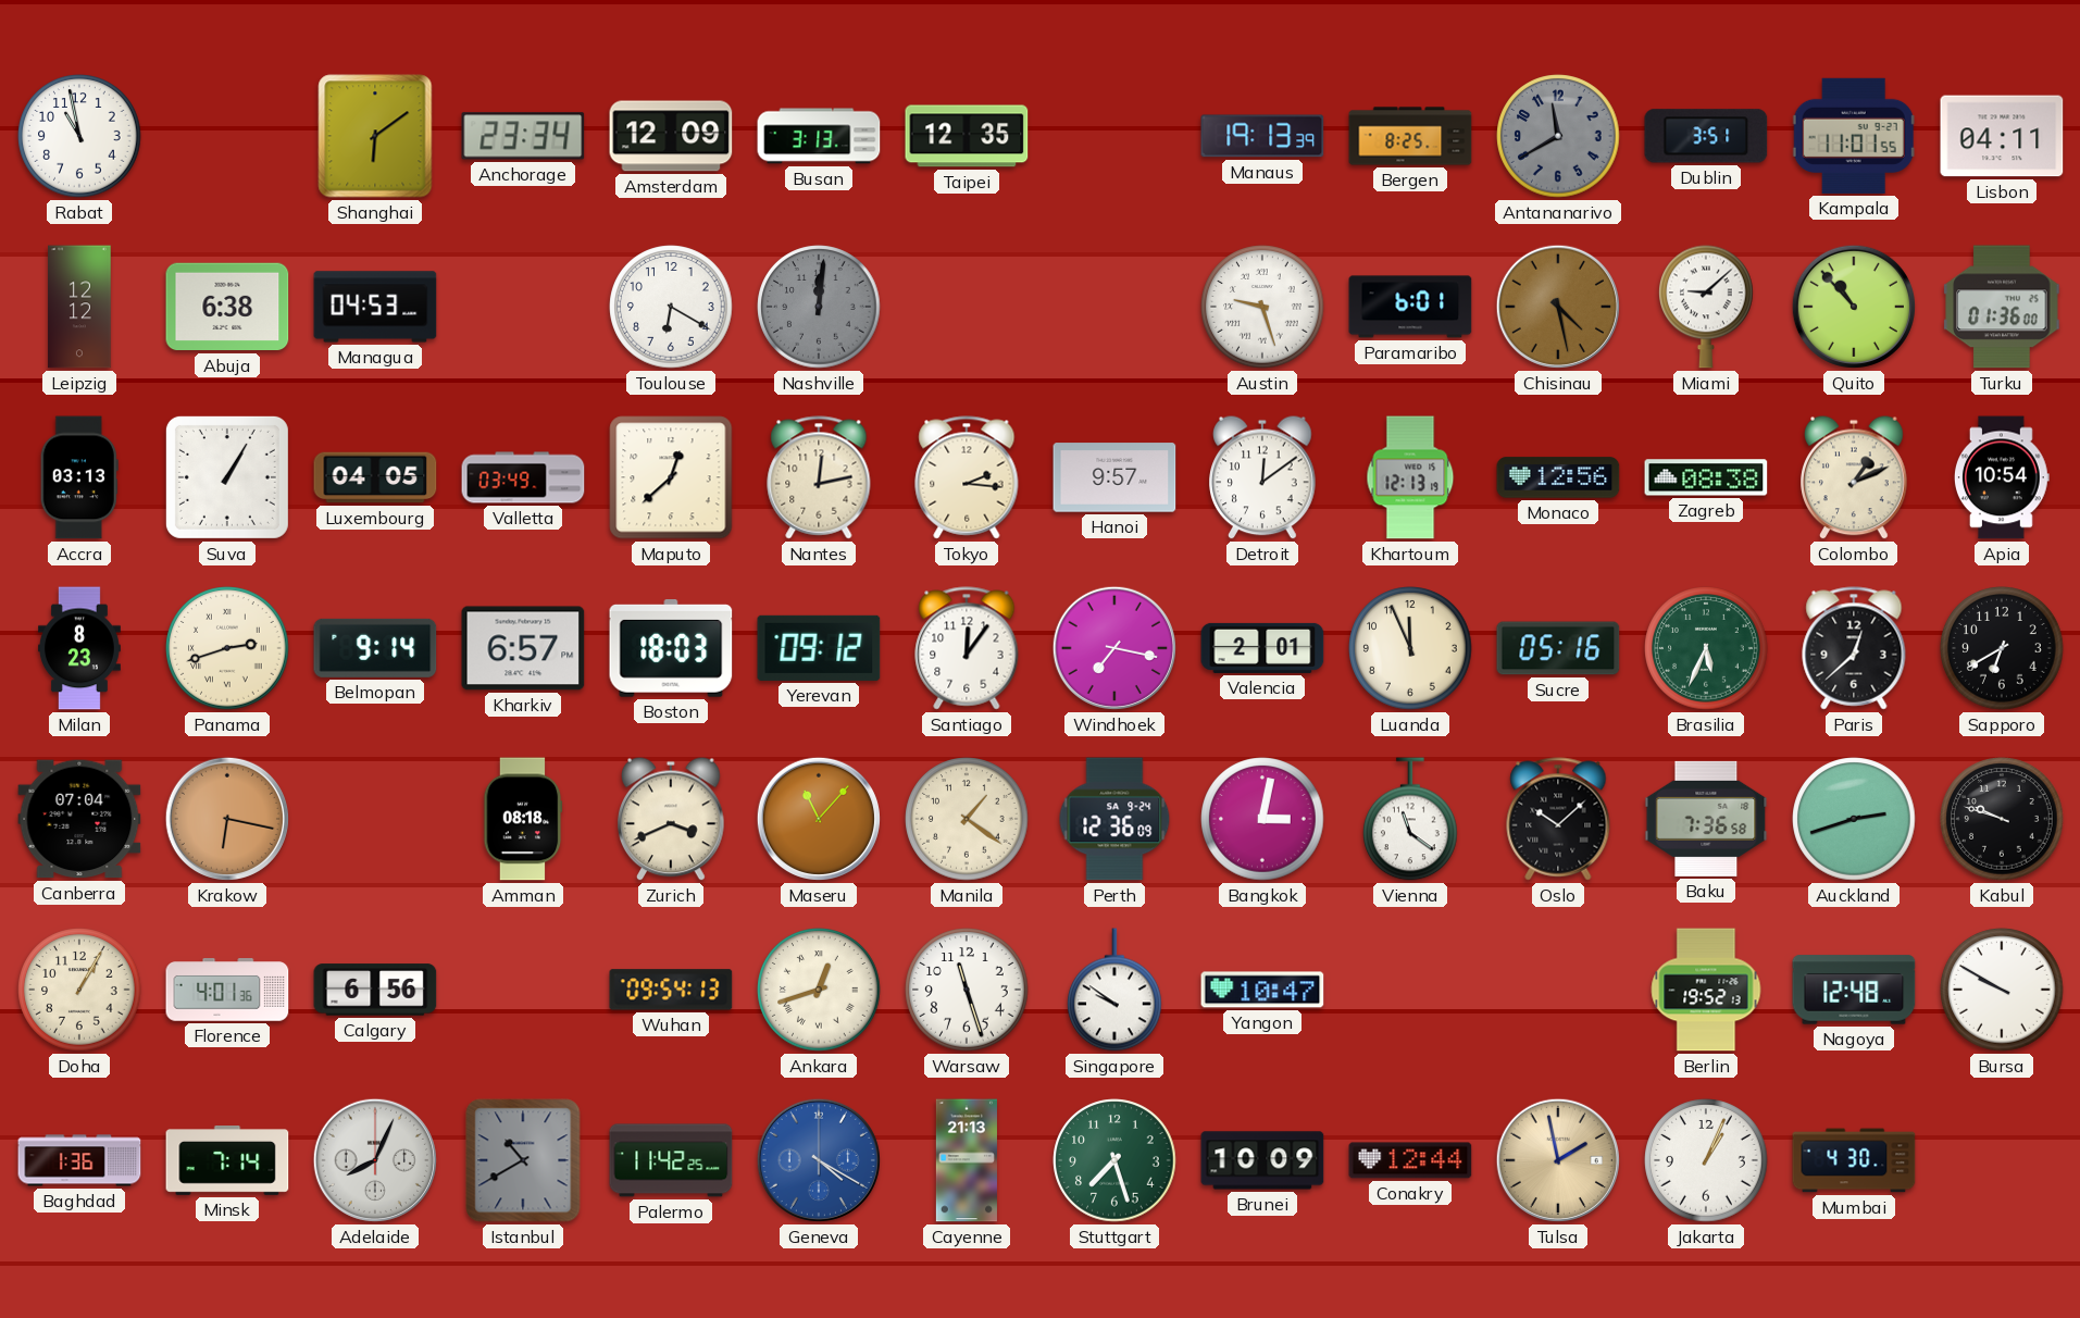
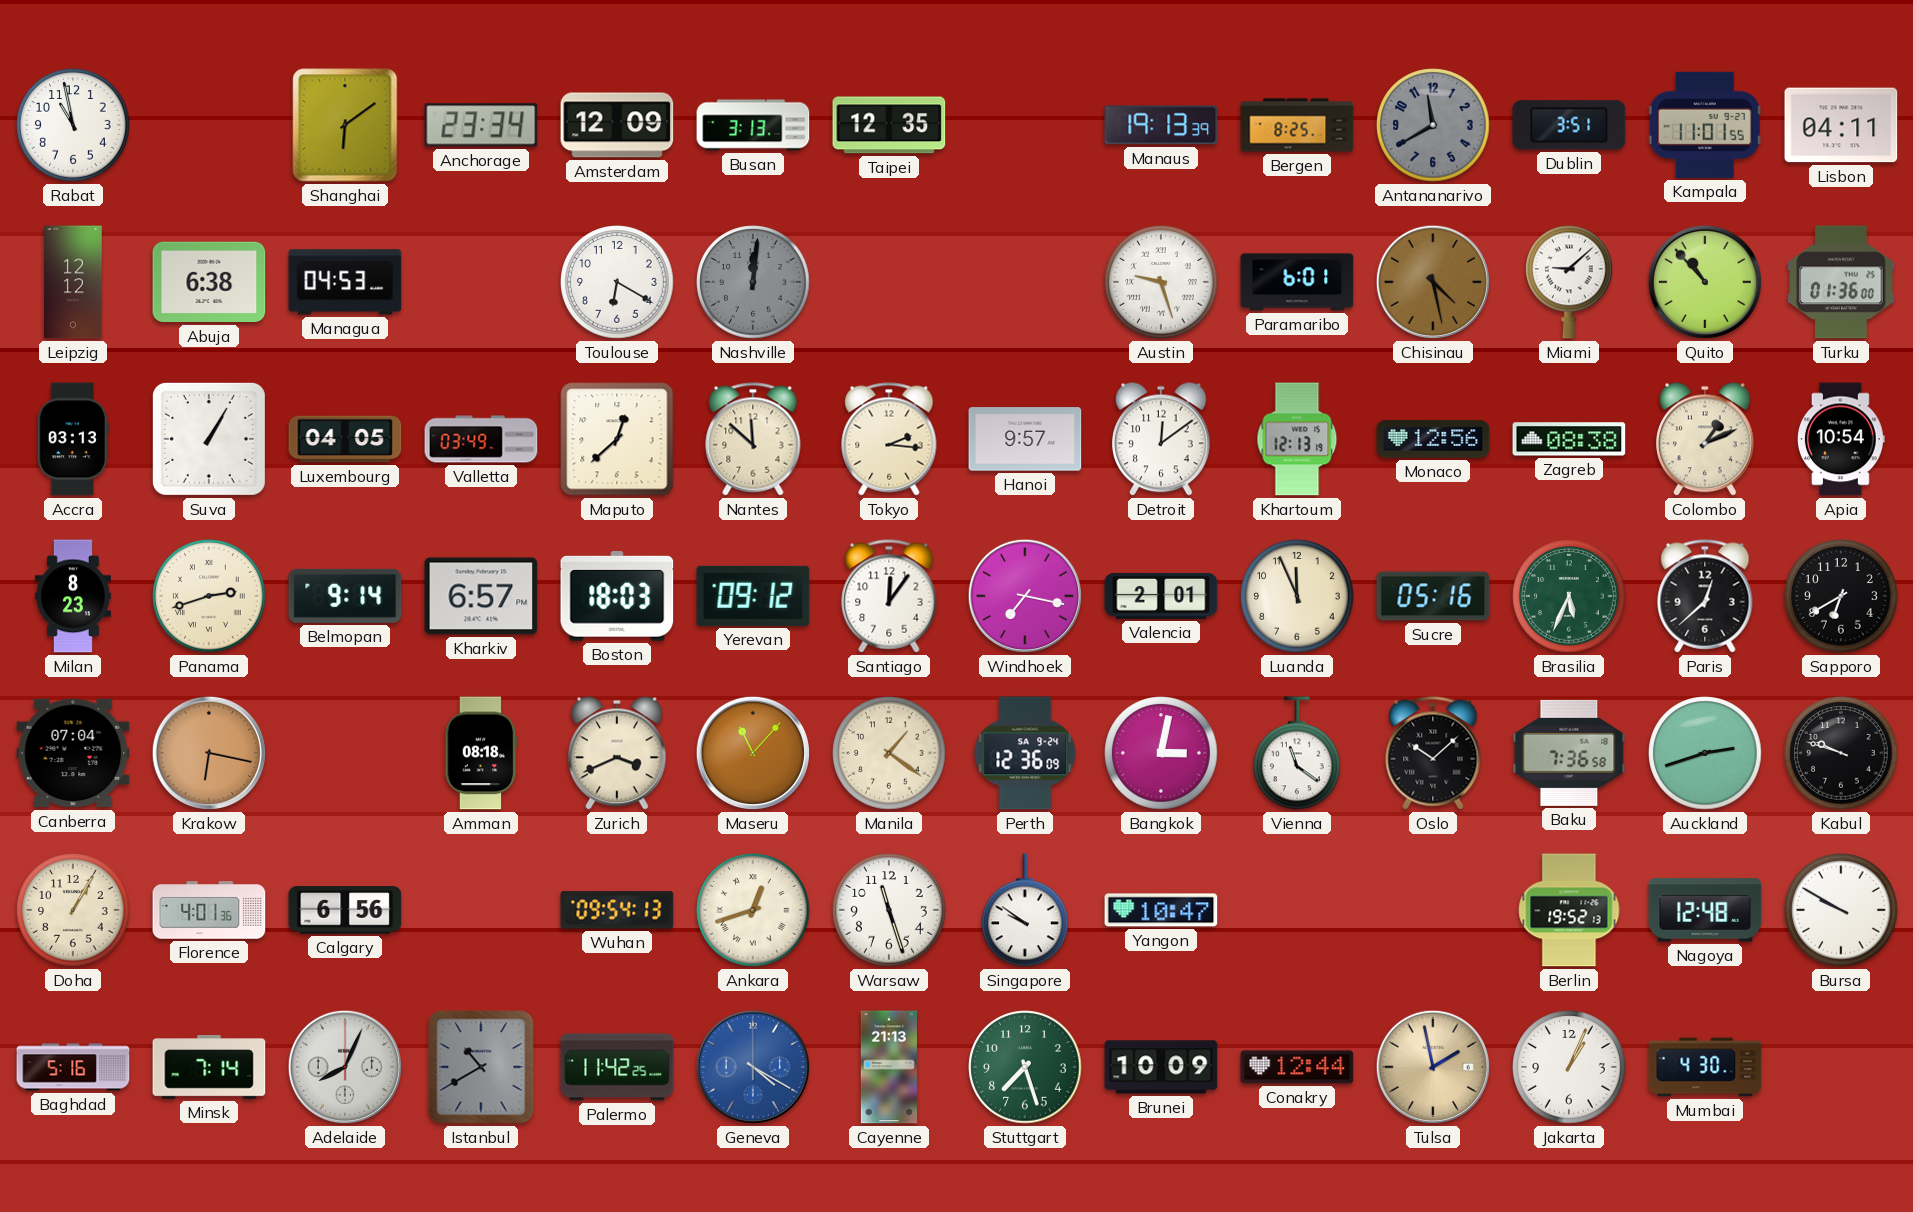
Nantes: 12:13 -> 11:52 (753, 439)
Baghdad: 1:36 -> 5:16 (73, 1067)
